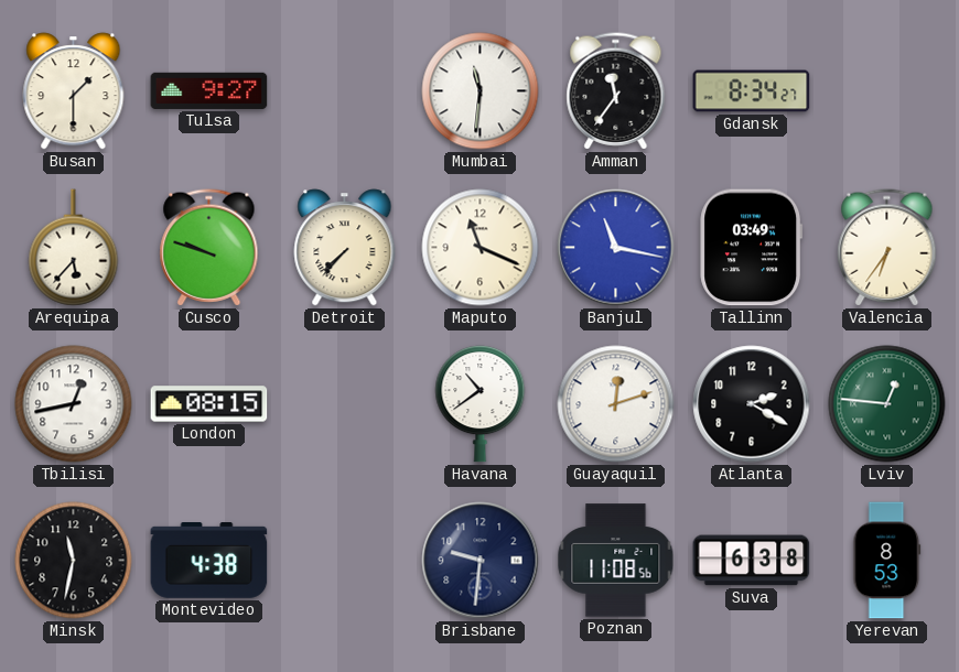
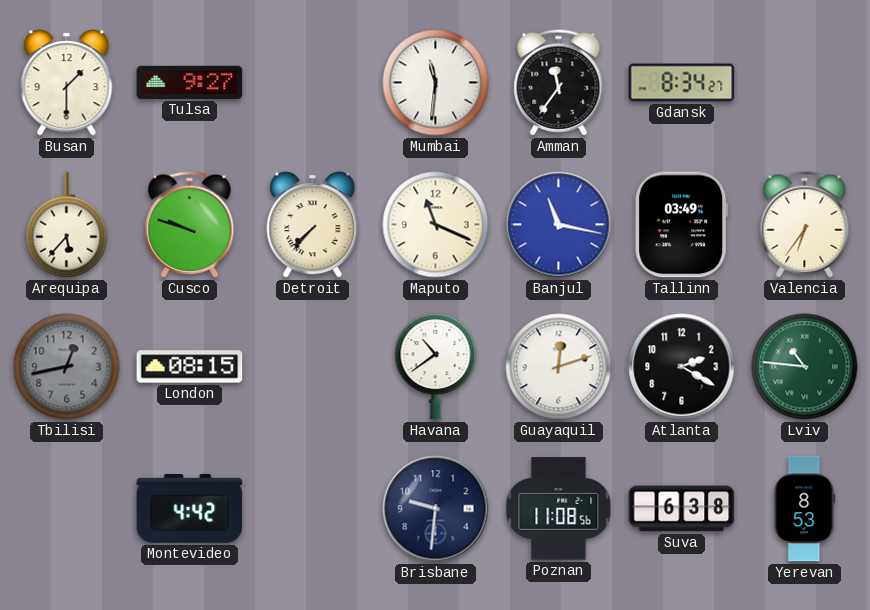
Tbilisi dial: white -> grey (67, 367)
Lviv: 12:46 -> 10:46 (805, 367)
Minsk: 11:32 -> none (74, 561)
Montevideo: 4:38 -> 4:42 (190, 509)
